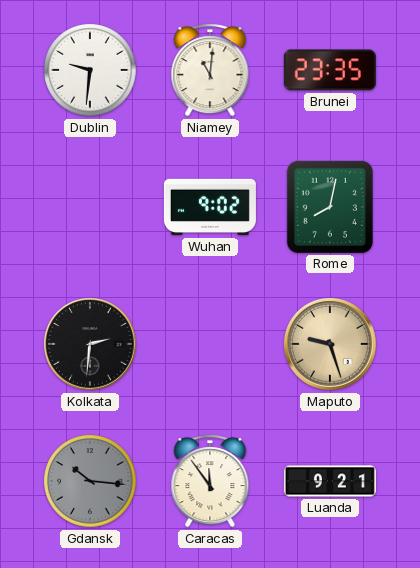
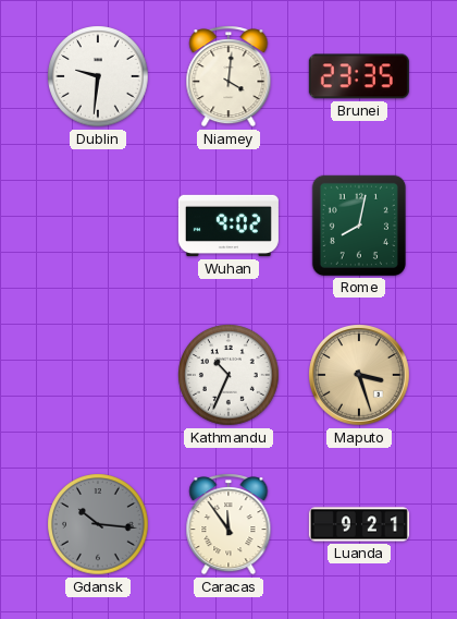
Niamey: 11:01 -> 4:01 (228, 76)
Kolkata: 2:31 -> none (91, 345)
Kathmandu: none -> 10:34 (228, 375)
Maputo: 9:27 -> 3:27 (360, 376)
